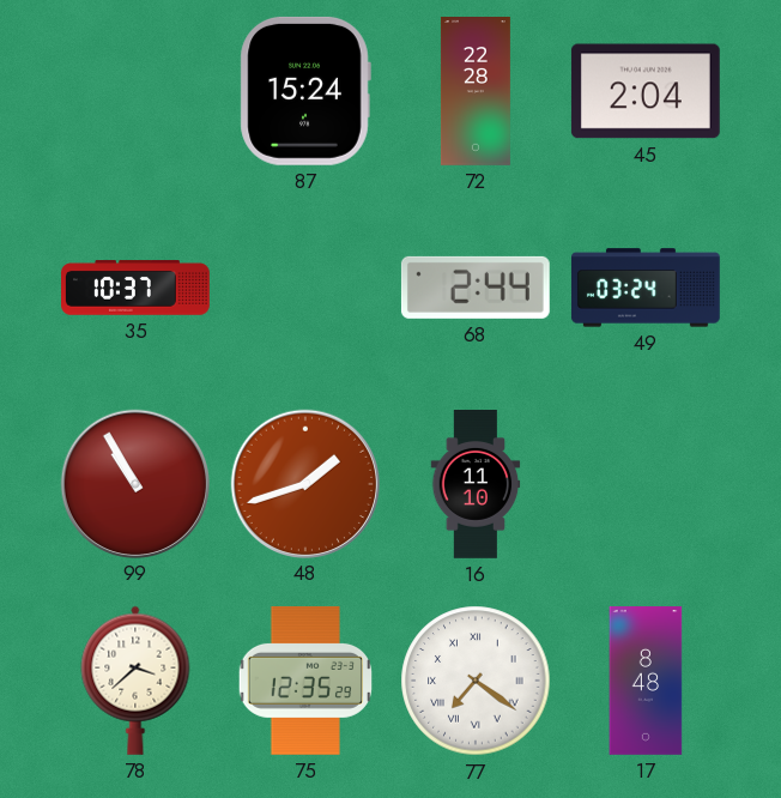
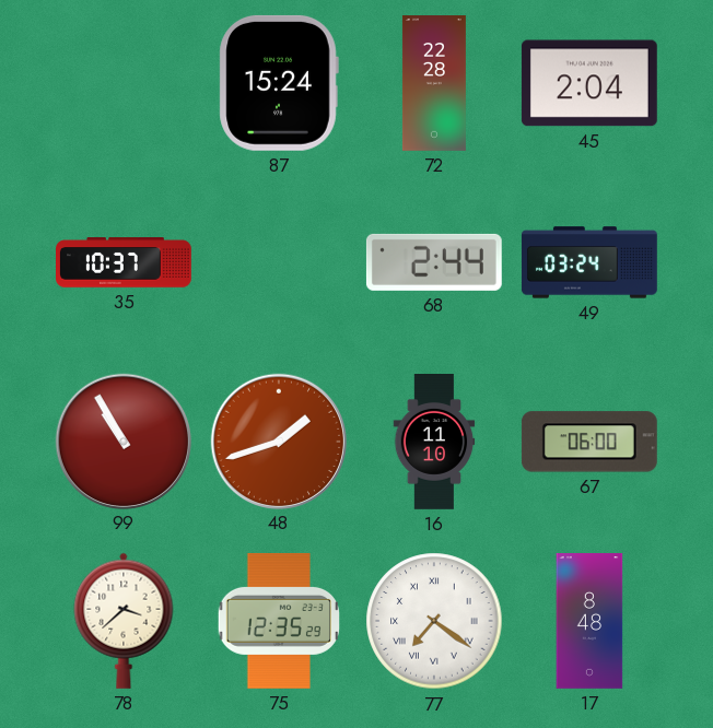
67: none -> 06:00 (589, 442)
